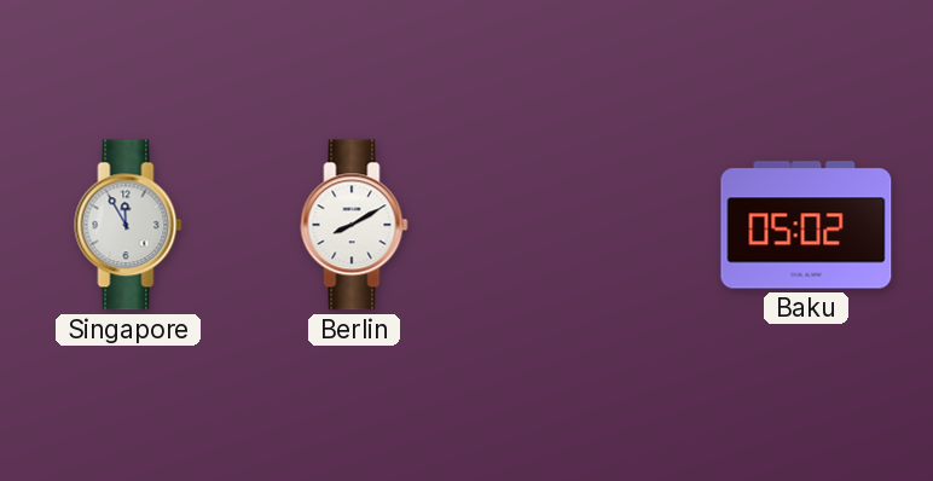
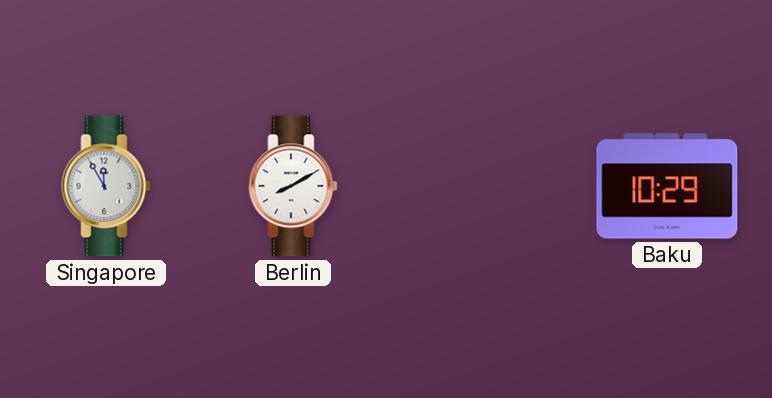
Baku: 05:02 -> 10:29 (667, 186)
